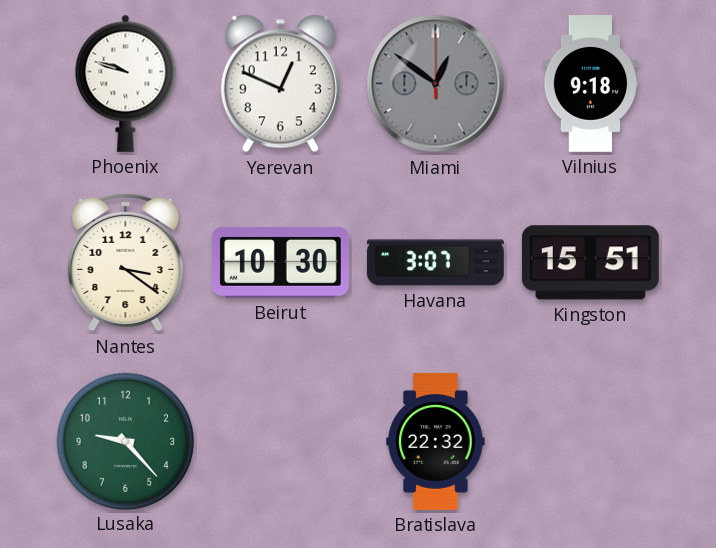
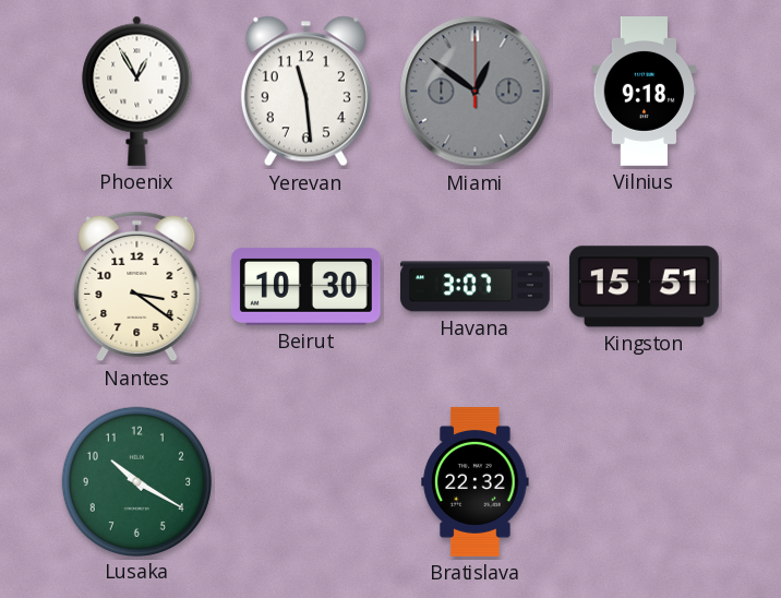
Phoenix: 9:48 -> 12:55 (137, 91)
Yerevan: 12:49 -> 11:29 (305, 92)
Lusaka: 9:23 -> 10:20 (136, 481)
